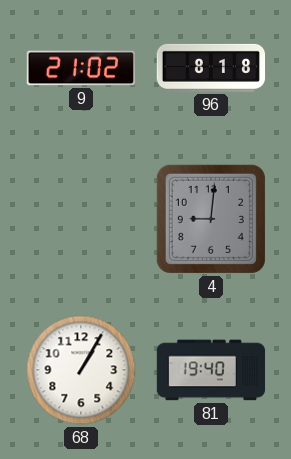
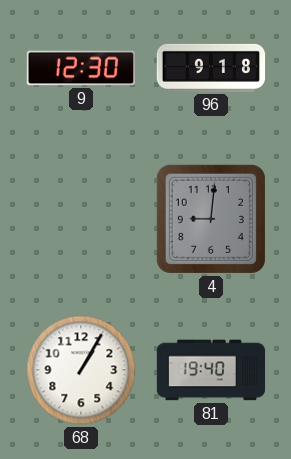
9: 21:02 -> 12:30 (81, 68)
96: 8:18 -> 9:18 (211, 68)
